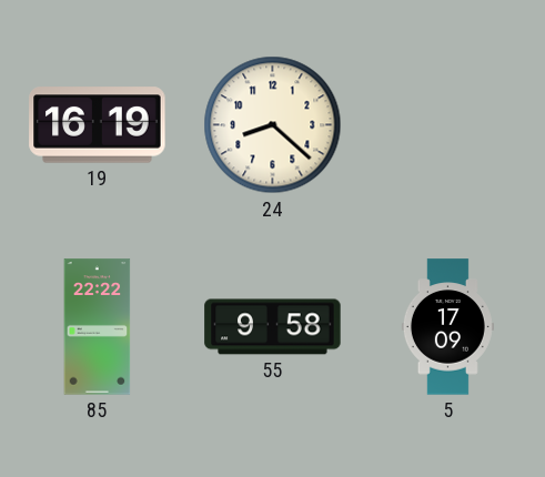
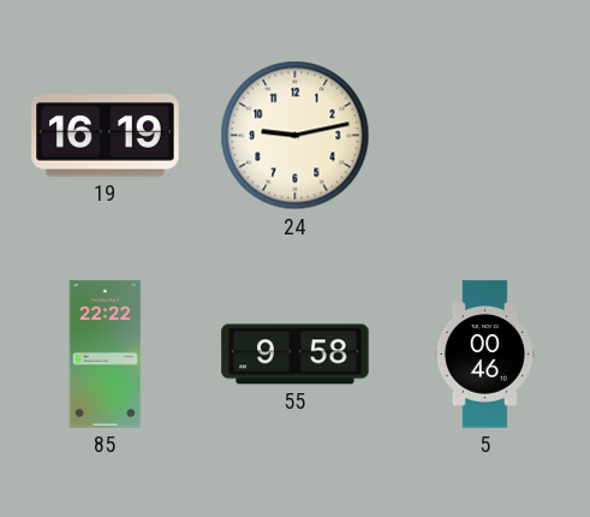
24: 8:22 -> 9:13 (296, 136)
5: 17:09 -> 00:46 (484, 355)
